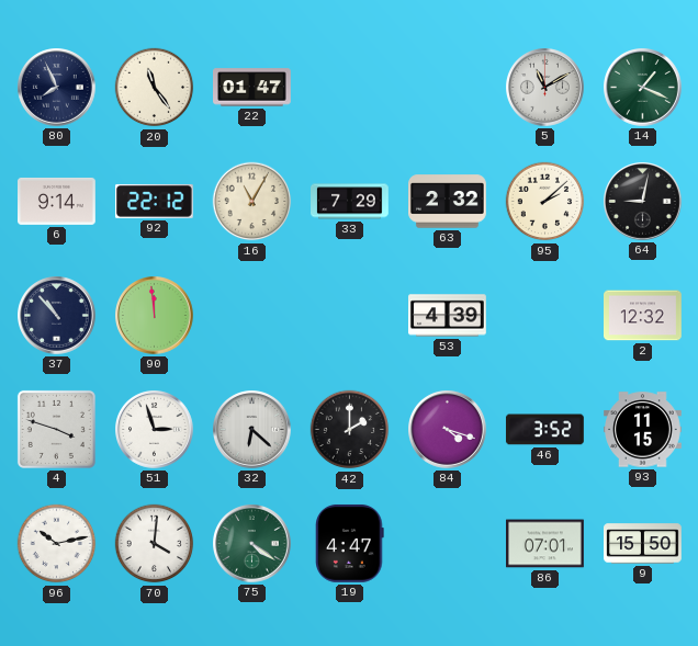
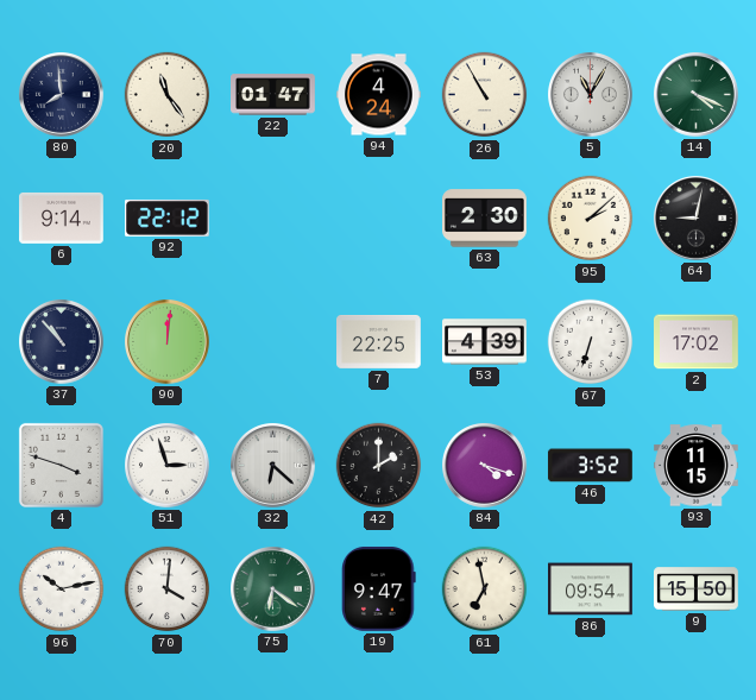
80: 7:56 -> 7:59 (62, 95)
94: none -> 4:24 (379, 95)
26: none -> 10:55 (485, 95)
5: 11:10 -> 11:05 (591, 95)
14: 1:19 -> 4:19 (697, 95)
16: 11:05 -> none (252, 202)
33: 7:29 -> none (350, 202)
63: 2:32 -> 2:30 (485, 219)
90: 11:59 -> 12:01 (168, 342)
7: none -> 22:25 (379, 342)
67: none -> 6:33 (591, 342)
2: 12:32 -> 17:02 (697, 342)
75: 4:21 -> 6:21 (273, 589)
19: 4:47 -> 9:47 (379, 588)
61: none -> 6:58 (485, 589)
86: 07:01 -> 09:54 (591, 589)
